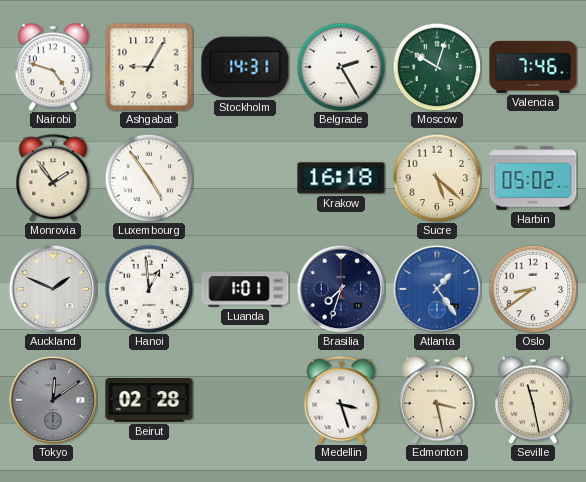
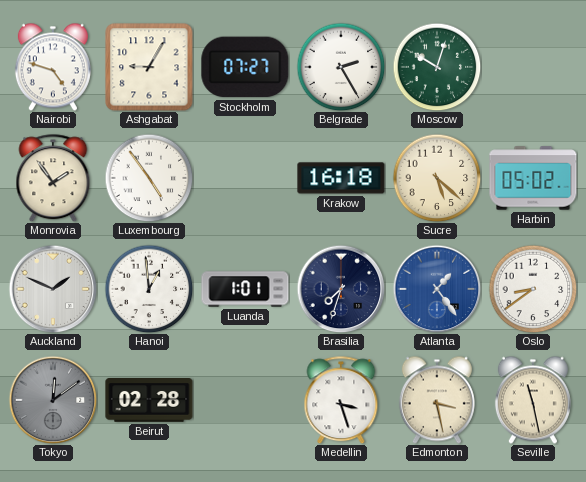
Stockholm: 14:31 -> 07:27 (245, 67)
Valencia: 7:46 -> none (533, 67)
